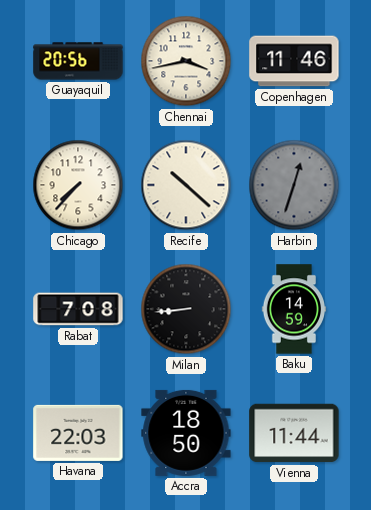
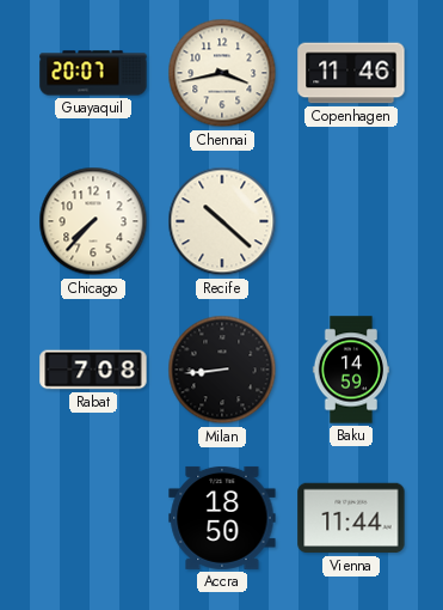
Guayaquil: 20:56 -> 20:07 (93, 73)
Harbin: 12:33 -> none (294, 185)
Havana: 22:03 -> none (78, 433)
